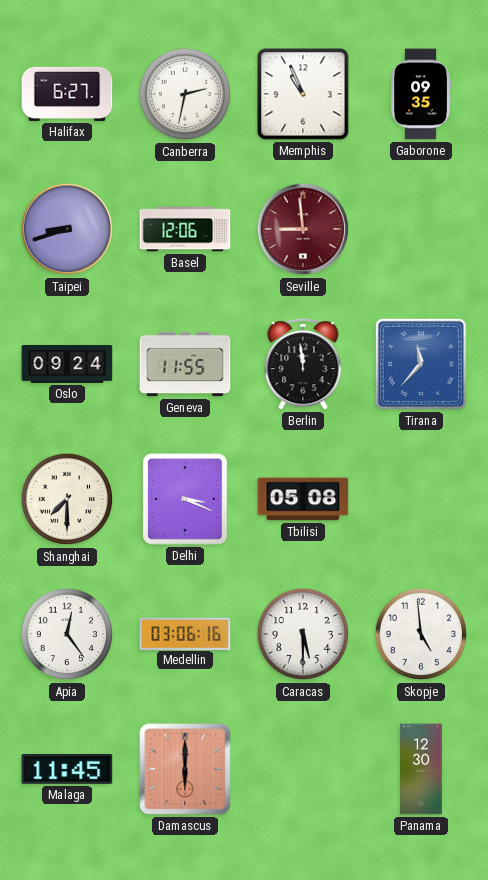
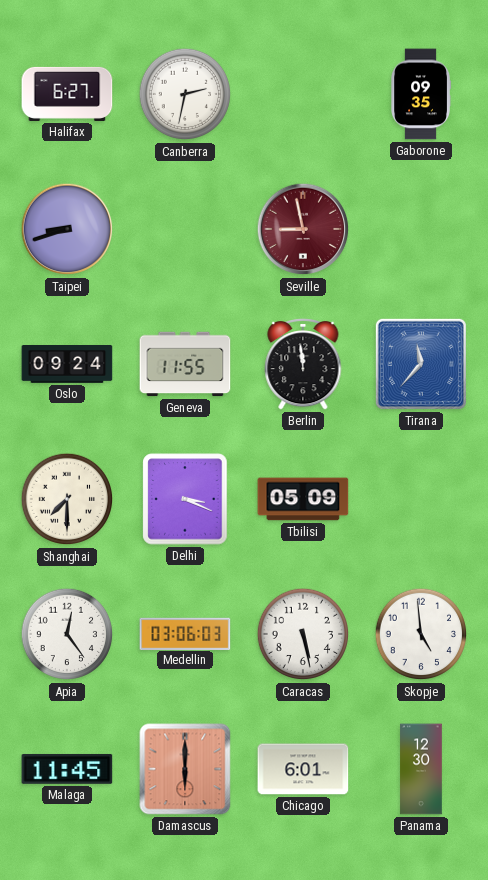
Memphis: 10:56 -> none (303, 94)
Basel: 12:06 -> none (185, 229)
Seville: 8:59 -> 8:58 (303, 229)
Tbilisi: 05:08 -> 05:09 (303, 499)
Medellin: 03:06:16 -> 03:06:03 (185, 633)
Caracas: 5:30 -> 5:28 (303, 634)
Chicago: none -> 6:01 (303, 769)
